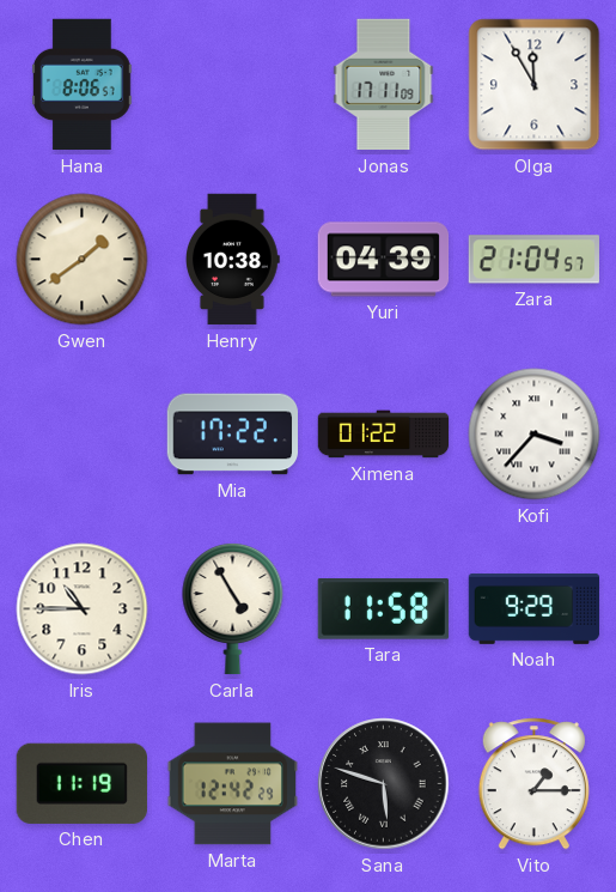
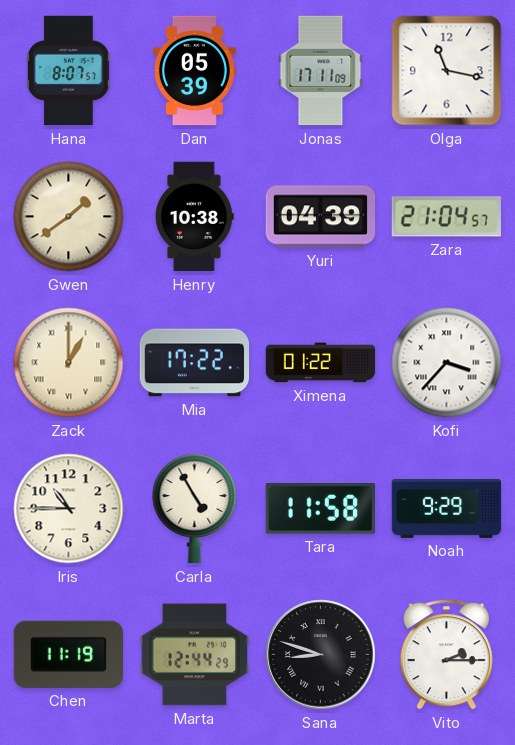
Hana: 8:06 -> 8:07 (69, 71)
Dan: none -> 05:39 (195, 71)
Olga: 11:55 -> 11:17 (447, 71)
Zack: none -> 1:00 (69, 363)
Marta: 12:42 -> 12:44 (194, 655)
Sana: 5:48 -> 8:48 (321, 655)
Vito: 1:15 -> 2:15 (446, 655)
